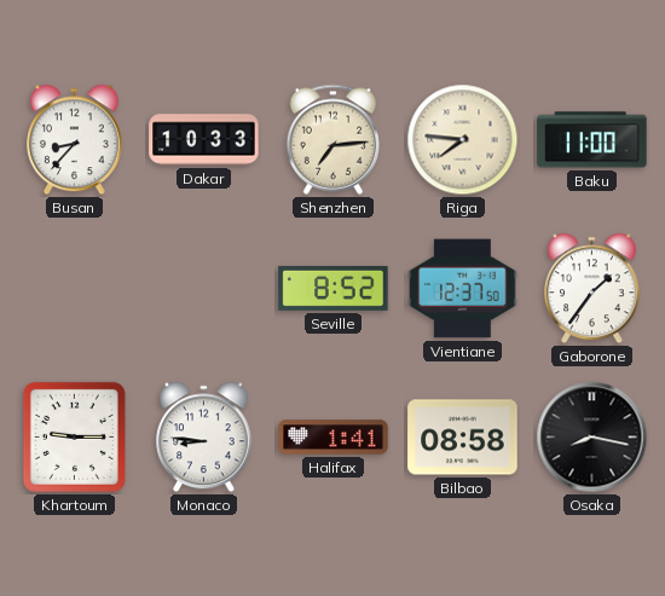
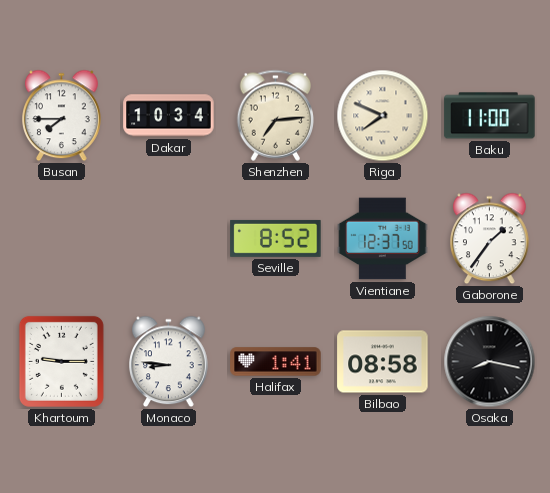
Busan: 8:37 -> 7:45 (62, 116)
Dakar: 10:33 -> 10:34 (169, 116)
Riga: 7:46 -> 7:49 (383, 116)
